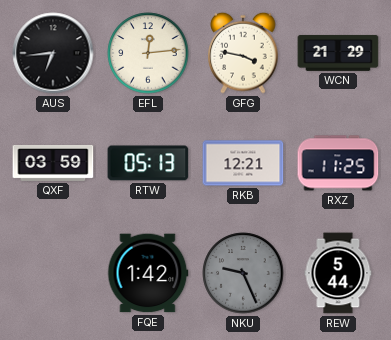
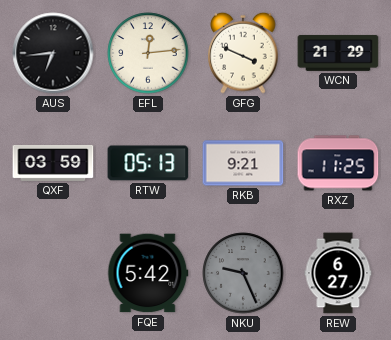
GFG: 3:47 -> 3:49 (243, 53)
RKB: 12:21 -> 9:21 (243, 163)
FQE: 1:42 -> 5:42 (148, 273)
REW: 5:44 -> 6:27 (338, 273)
